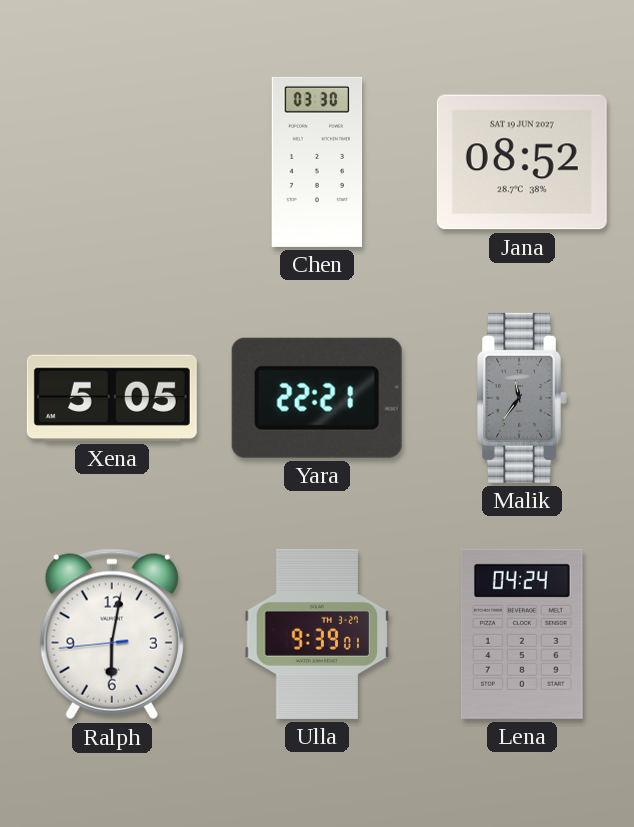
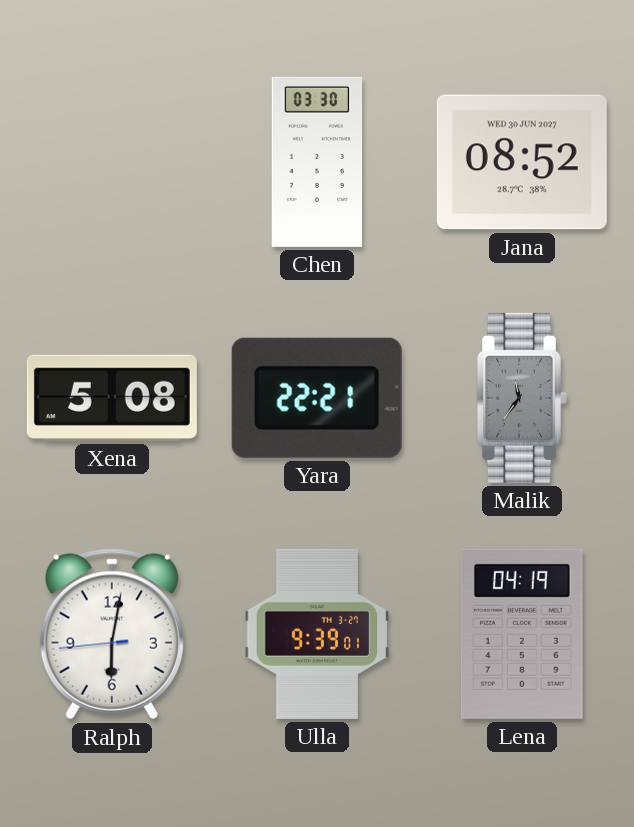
Jana date: SAT 19 JUN 2027 -> WED 30 JUN 2027 (522, 162)
Xena: 5:05 -> 5:08 (112, 398)
Lena: 04:24 -> 04:19 (522, 634)
